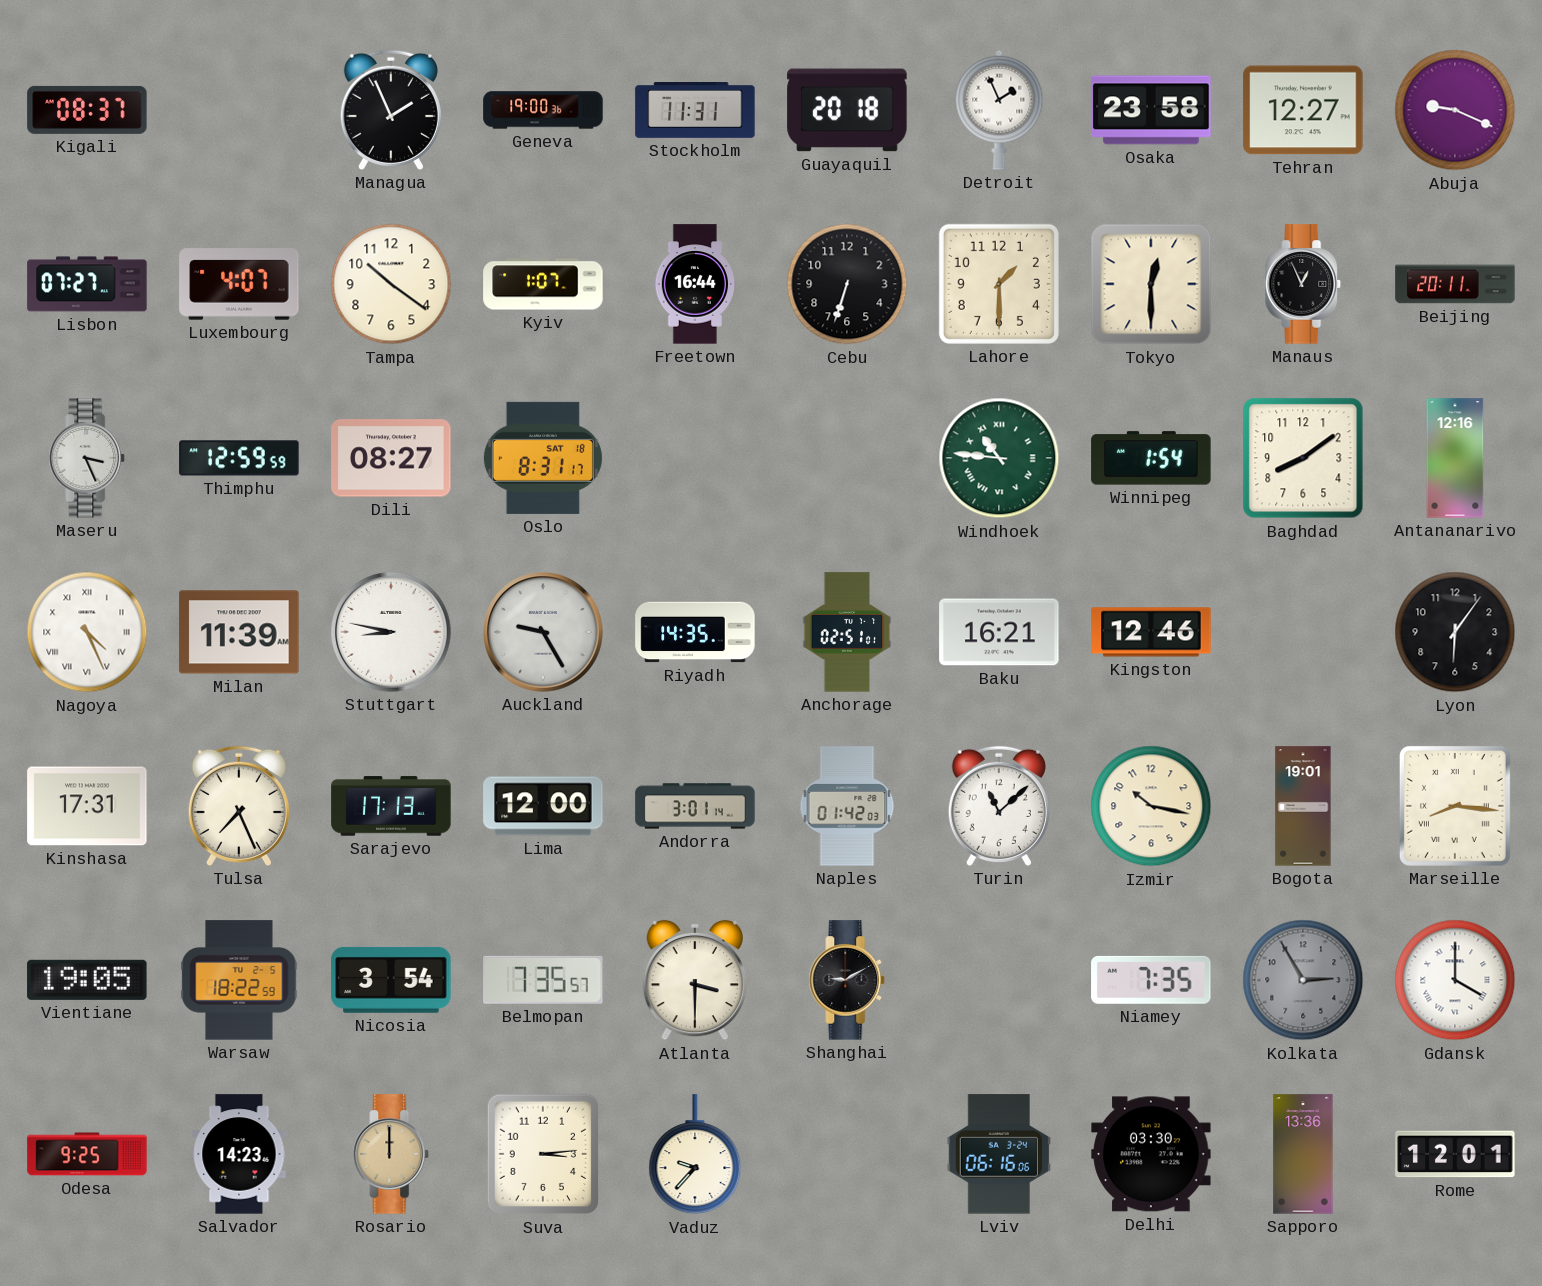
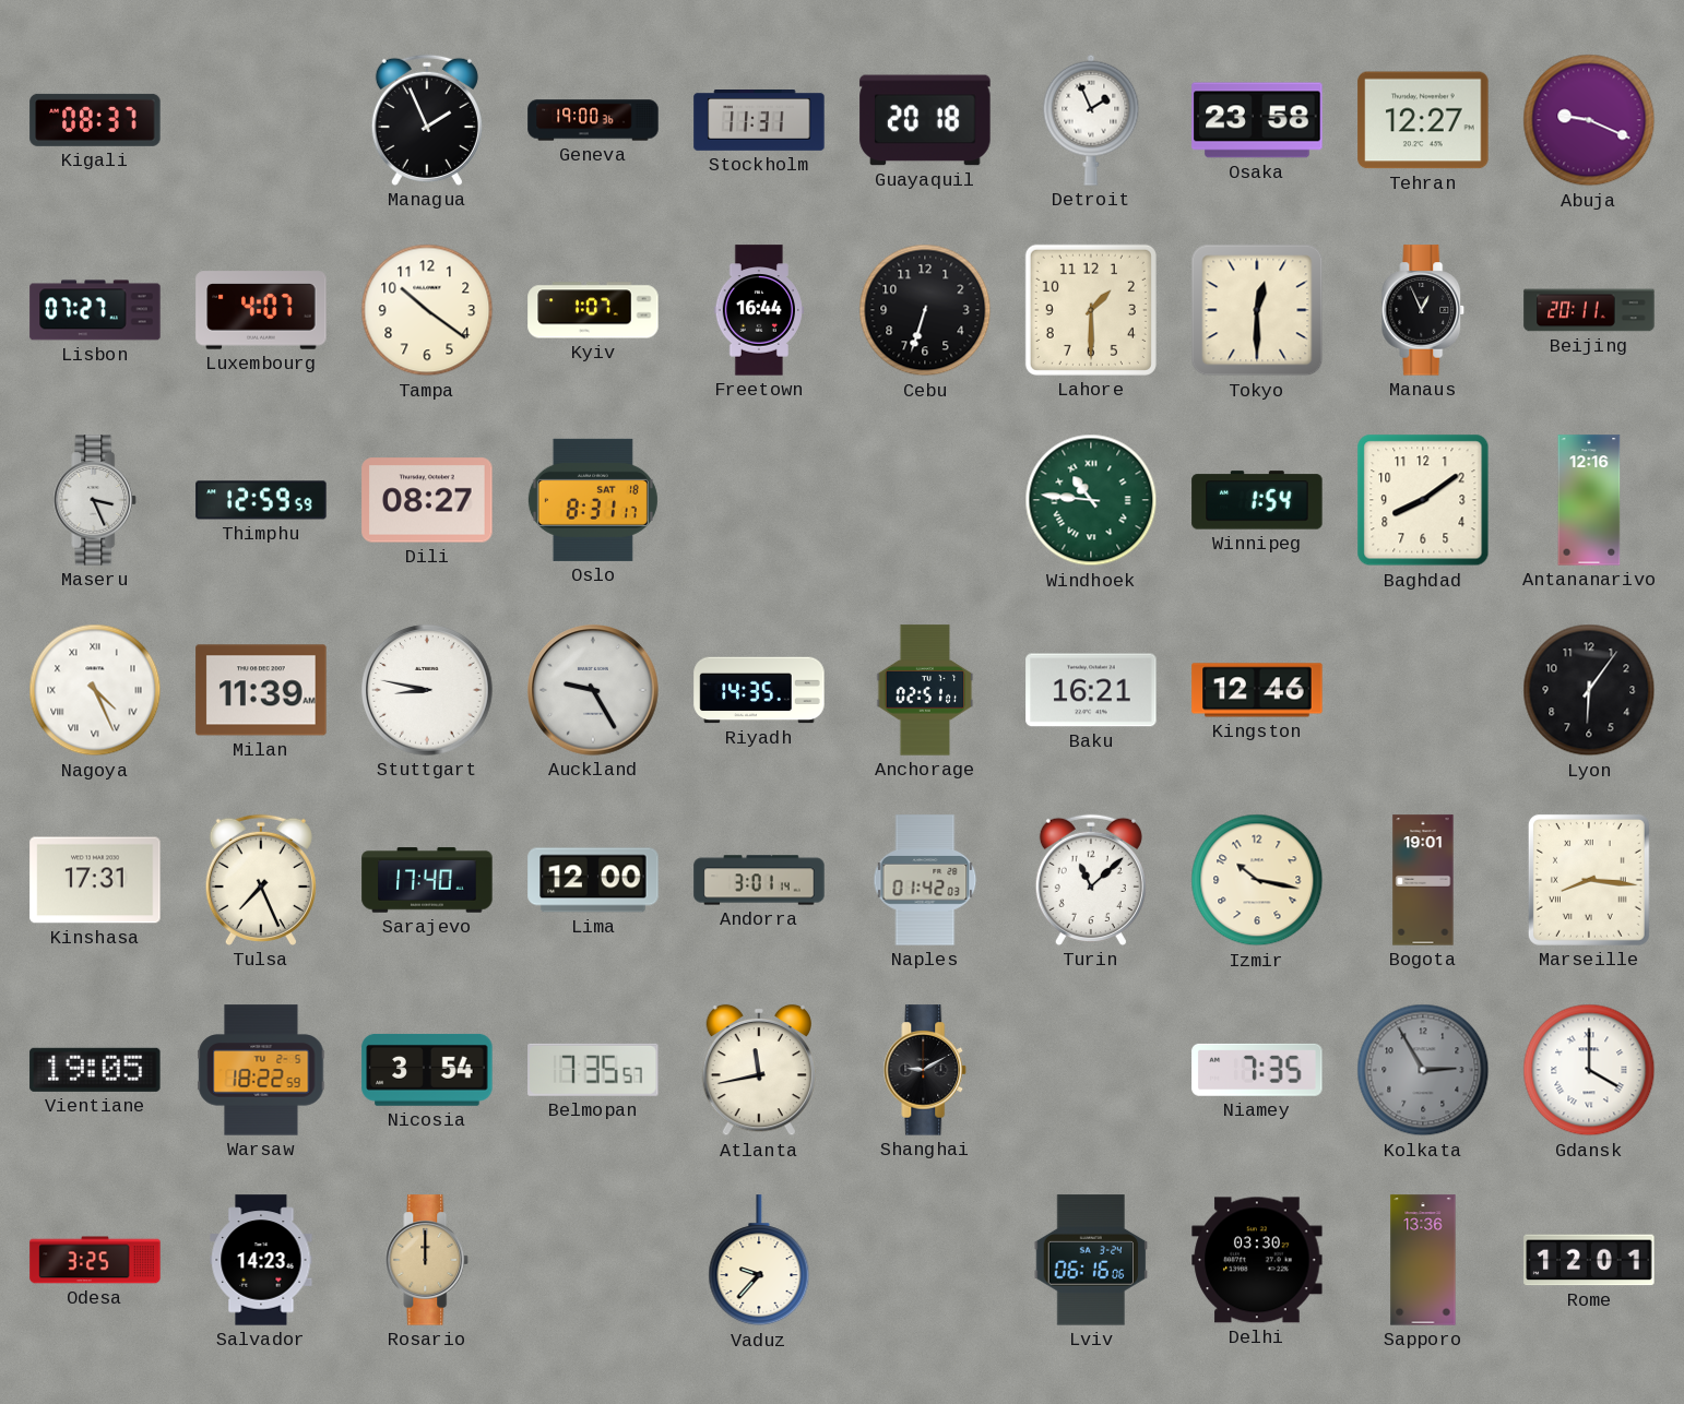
Sarajevo: 17:13 -> 17:40 (427, 880)
Atlanta: 3:30 -> 11:43 (759, 1070)
Odesa: 9:25 -> 3:25 (95, 1260)
Suva: 3:14 -> none (542, 1154)
